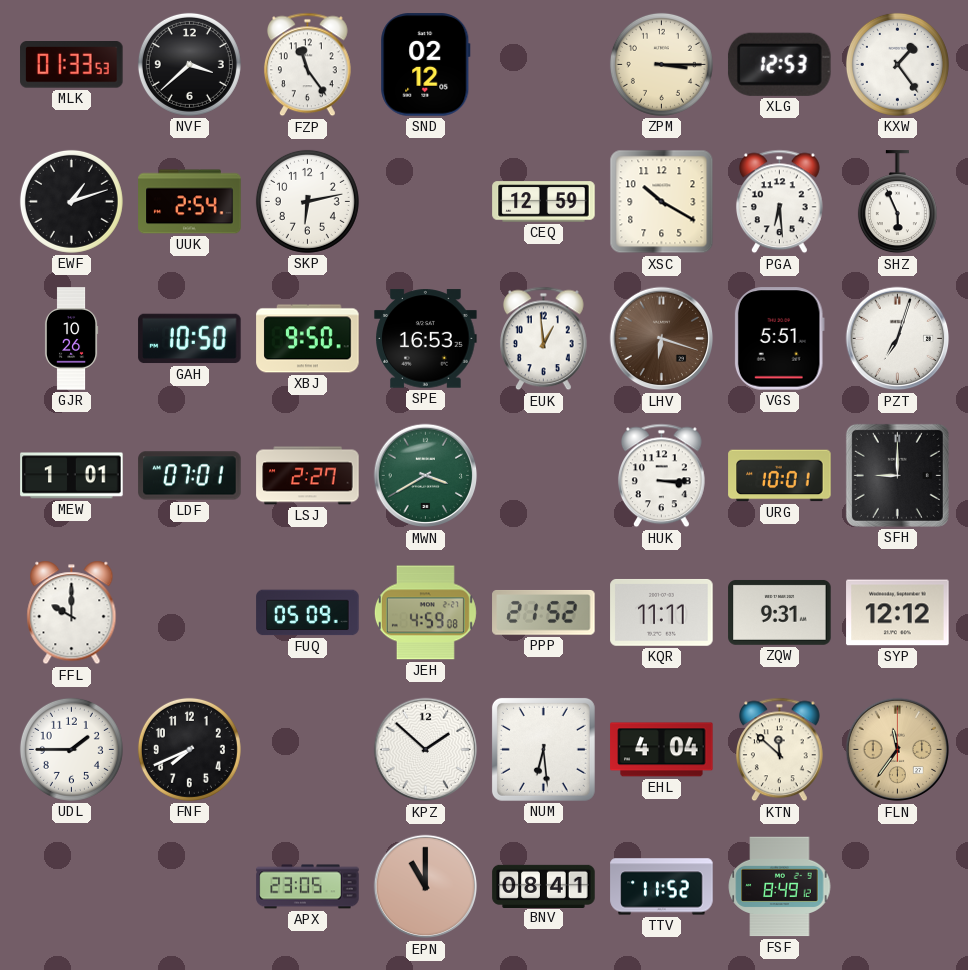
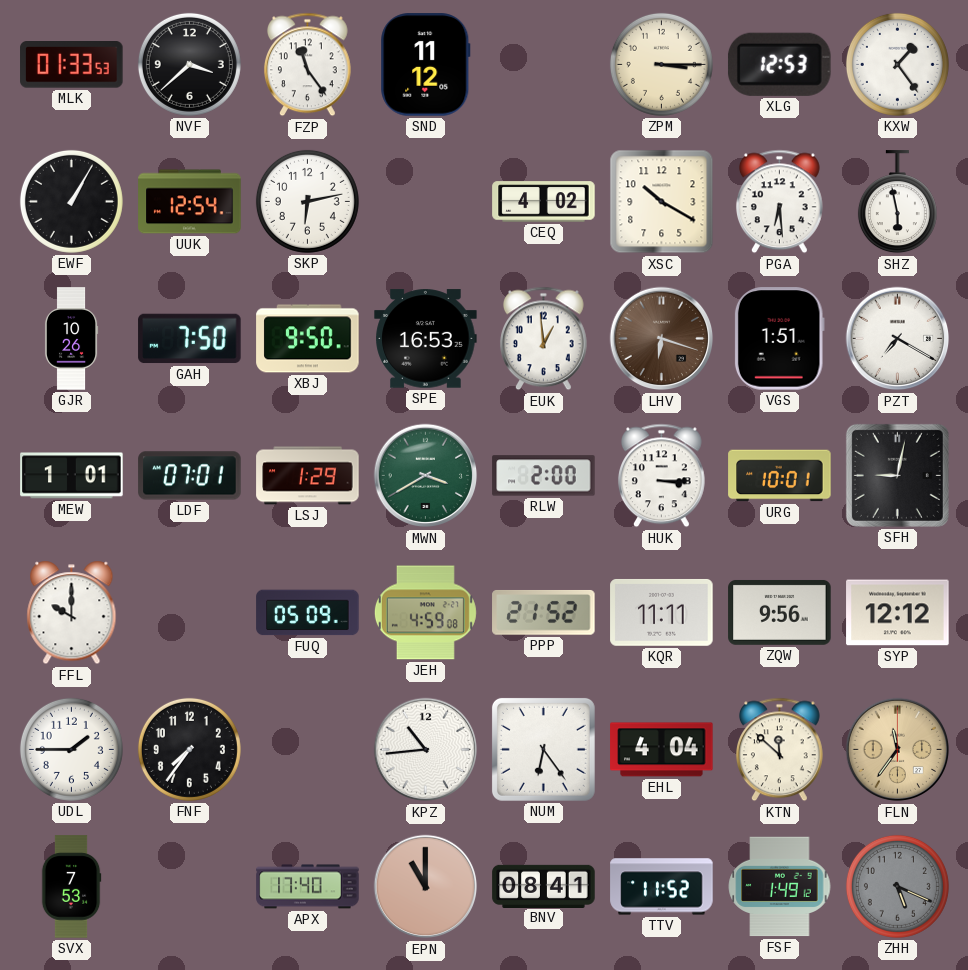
SND: 02:12 -> 11:12 (426, 65)
EWF: 1:12 -> 1:05 (71, 201)
UUK: 2:54 -> 12:54 (190, 202)
CEQ: 12:59 -> 4:02 (544, 202)
SHZ: 5:56 -> 5:58 (897, 202)
GAH: 10:50 -> 7:50 (190, 339)
VGS: 5:51 -> 1:51 (779, 339)
PZT: 7:03 -> 7:20 (898, 339)
LSJ: 2:27 -> 1:29 (308, 476)
RLW: none -> 2:00 (544, 476)
SFH: 9:00 -> 9:02 (897, 475)
ZQW: 9:31 -> 9:56 (780, 612)
FNF: 7:41 -> 7:36 (189, 749)
KPZ: 1:52 -> 10:44 (426, 750)
NUM: 6:29 -> 6:24 (543, 749)
SVX: none -> 7:53 (71, 887)
APX: 23:05 -> 17:40 (308, 887)
FSF: 8:49 -> 1:49 (780, 887)
ZHH: none -> 5:19 (897, 886)
